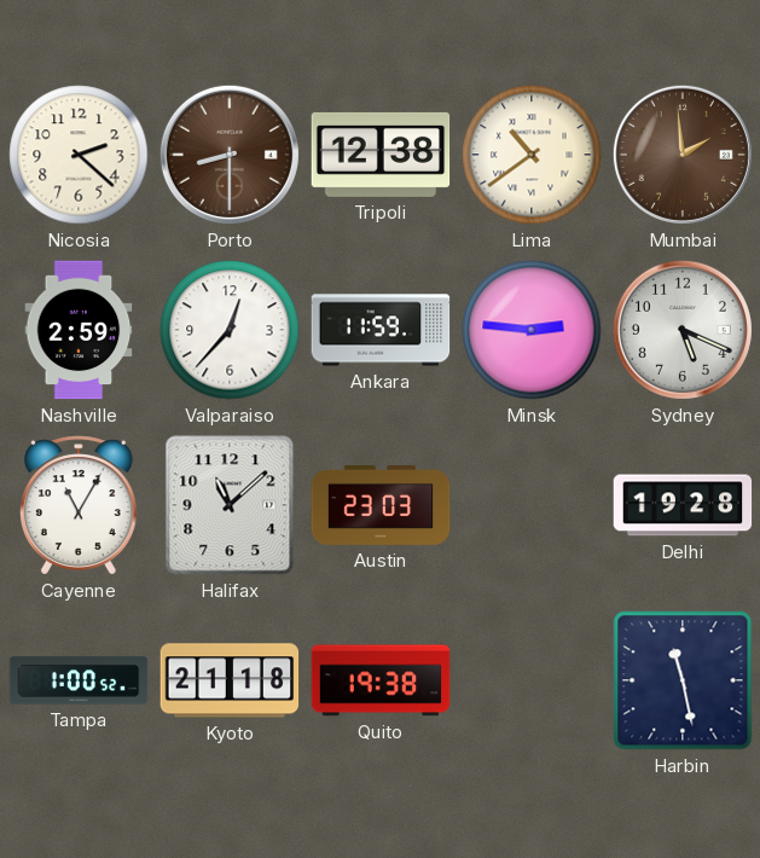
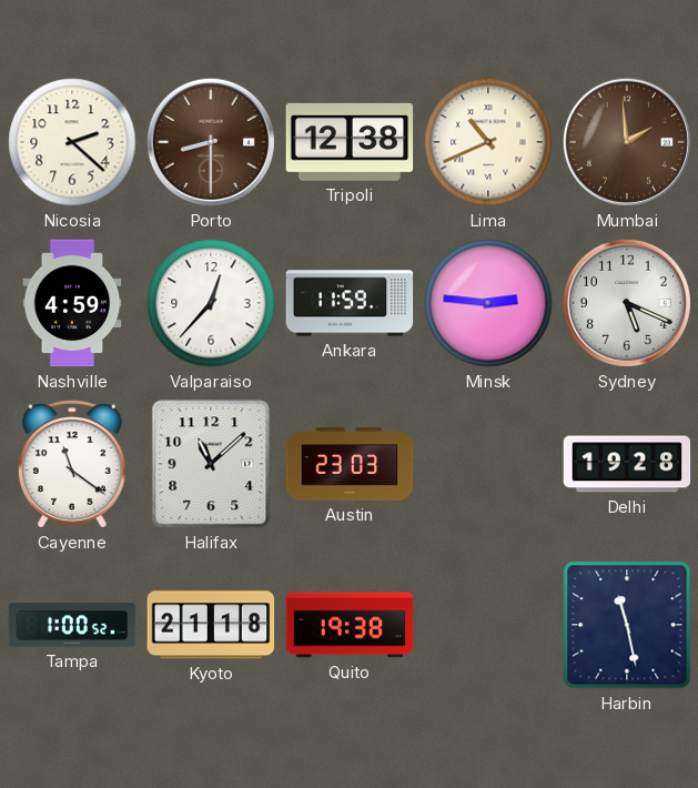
Lima: 10:39 -> 10:41 (488, 142)
Nashville: 2:59 -> 4:59 (72, 303)
Cayenne: 11:05 -> 11:21 (72, 464)
